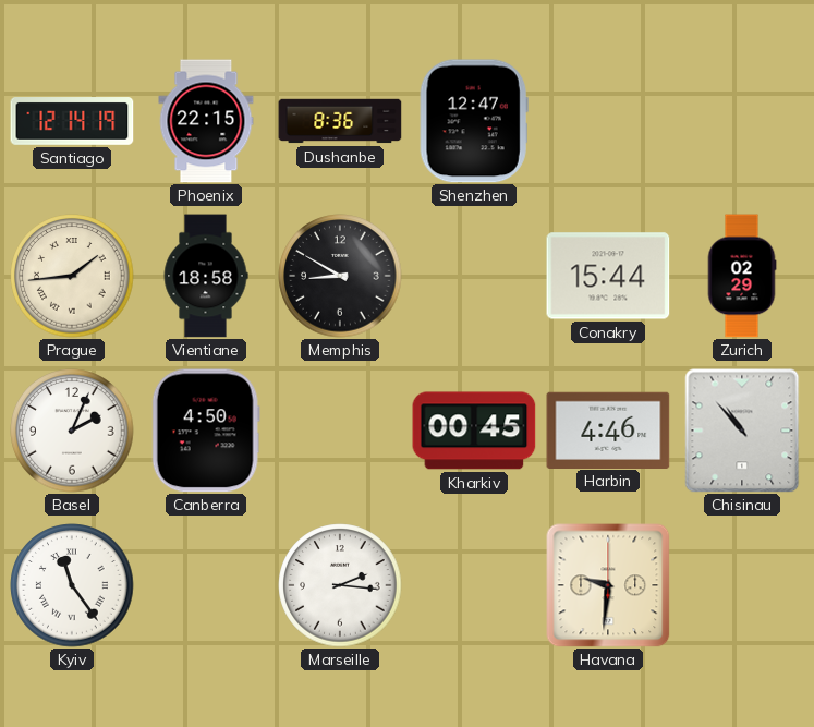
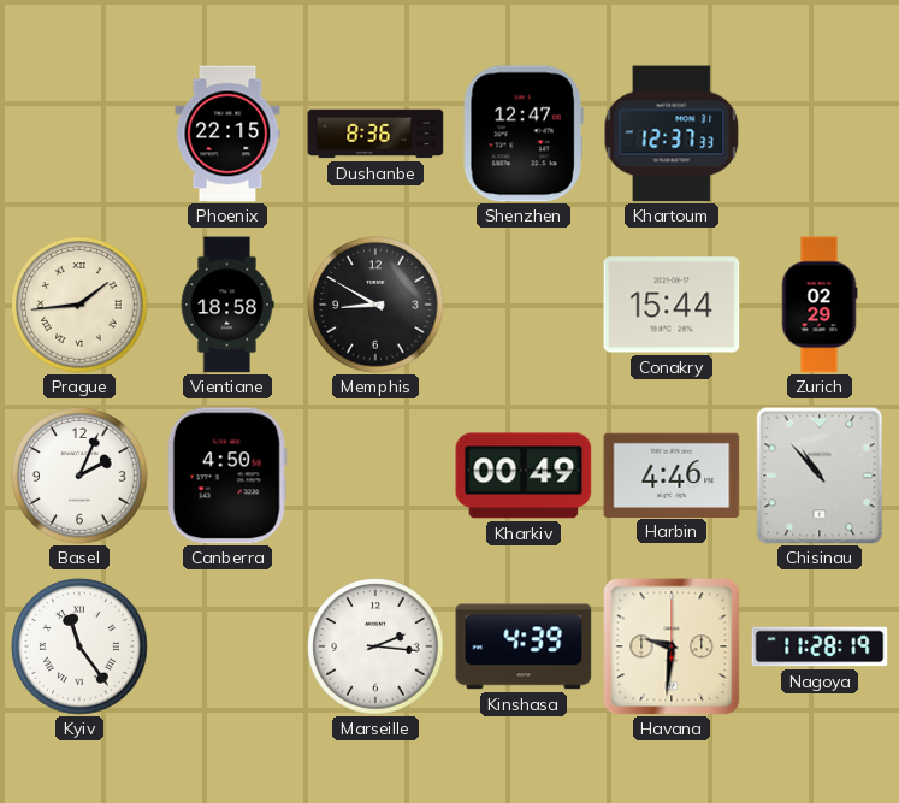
Santiago: 12:14 -> none (72, 121)
Khartoum: none -> 12:37 (672, 134)
Kharkiv: 00:45 -> 00:49 (524, 476)
Kinshasa: none -> 4:39 (524, 646)
Nagoya: none -> 11:28 (820, 646)
